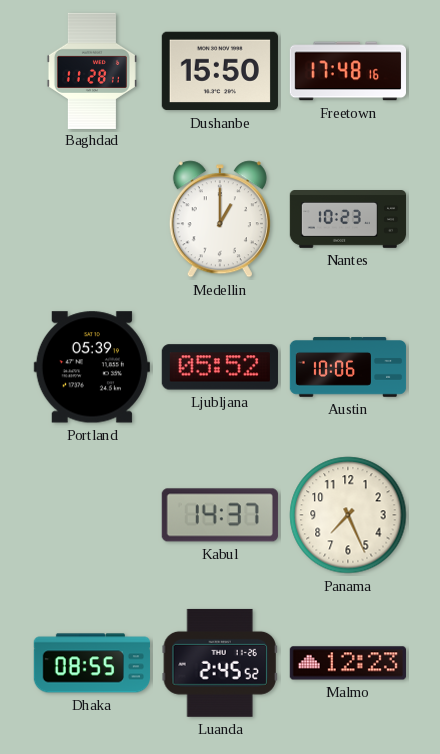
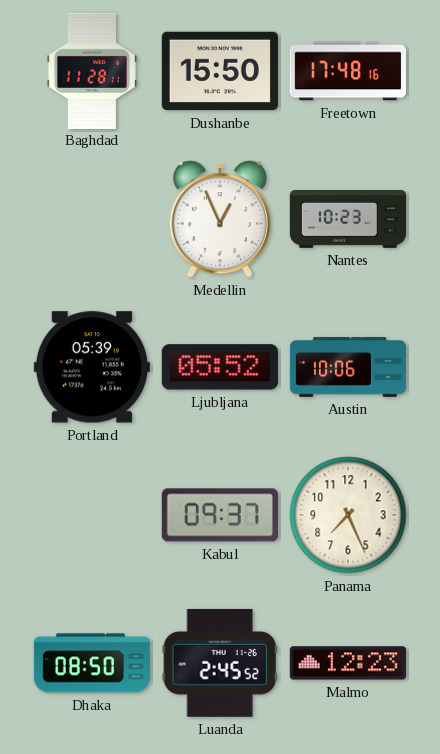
Medellin: 1:00 -> 12:56 (220, 219)
Kabul: 14:37 -> 09:37 (220, 515)
Dhaka: 08:55 -> 08:50 (92, 663)
